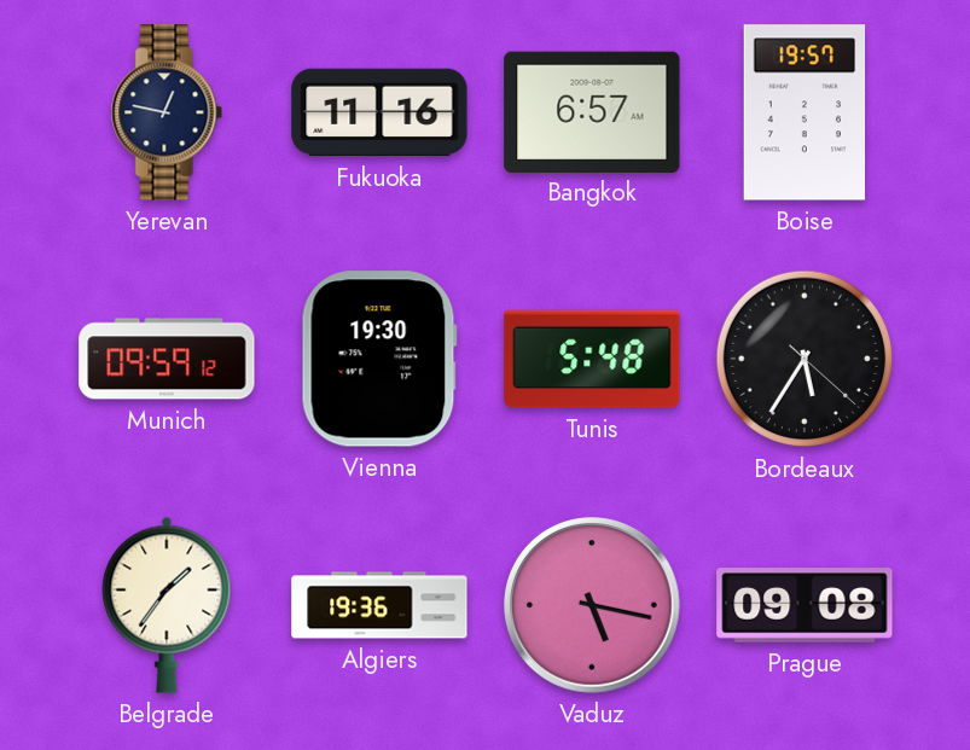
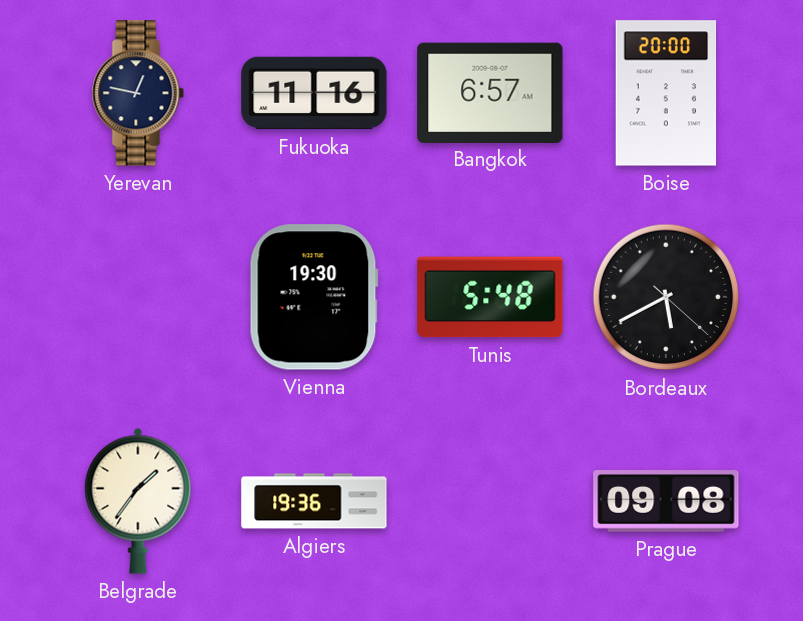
Boise: 19:57 -> 20:00 (666, 93)
Munich: 09:59 -> none (167, 359)
Bordeaux: 5:35 -> 5:40 (666, 297)
Vaduz: 5:17 -> none (593, 606)
